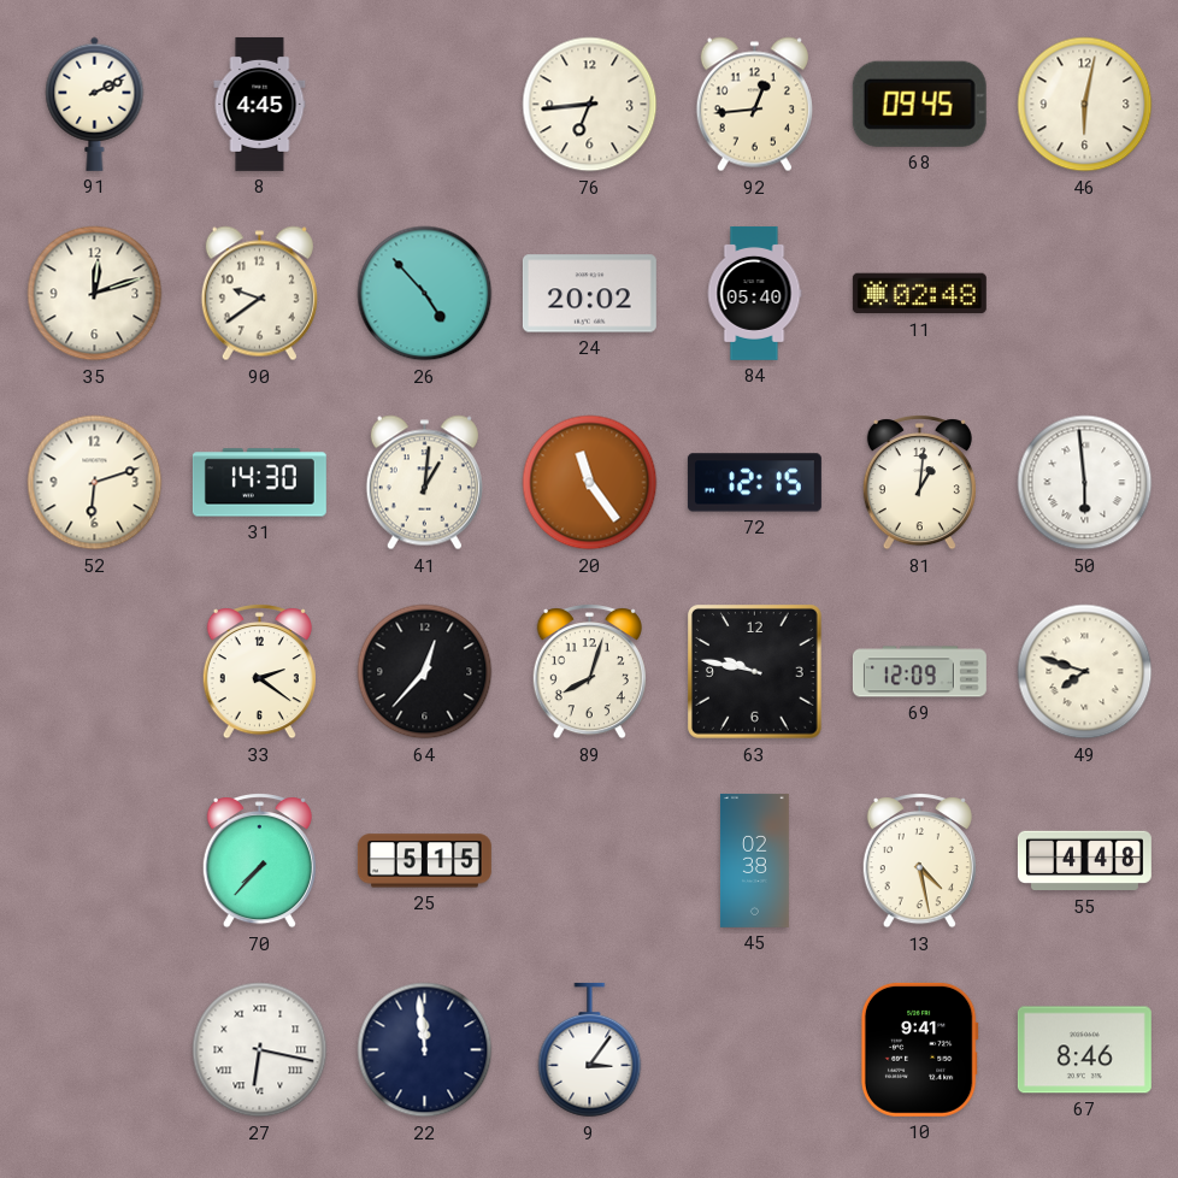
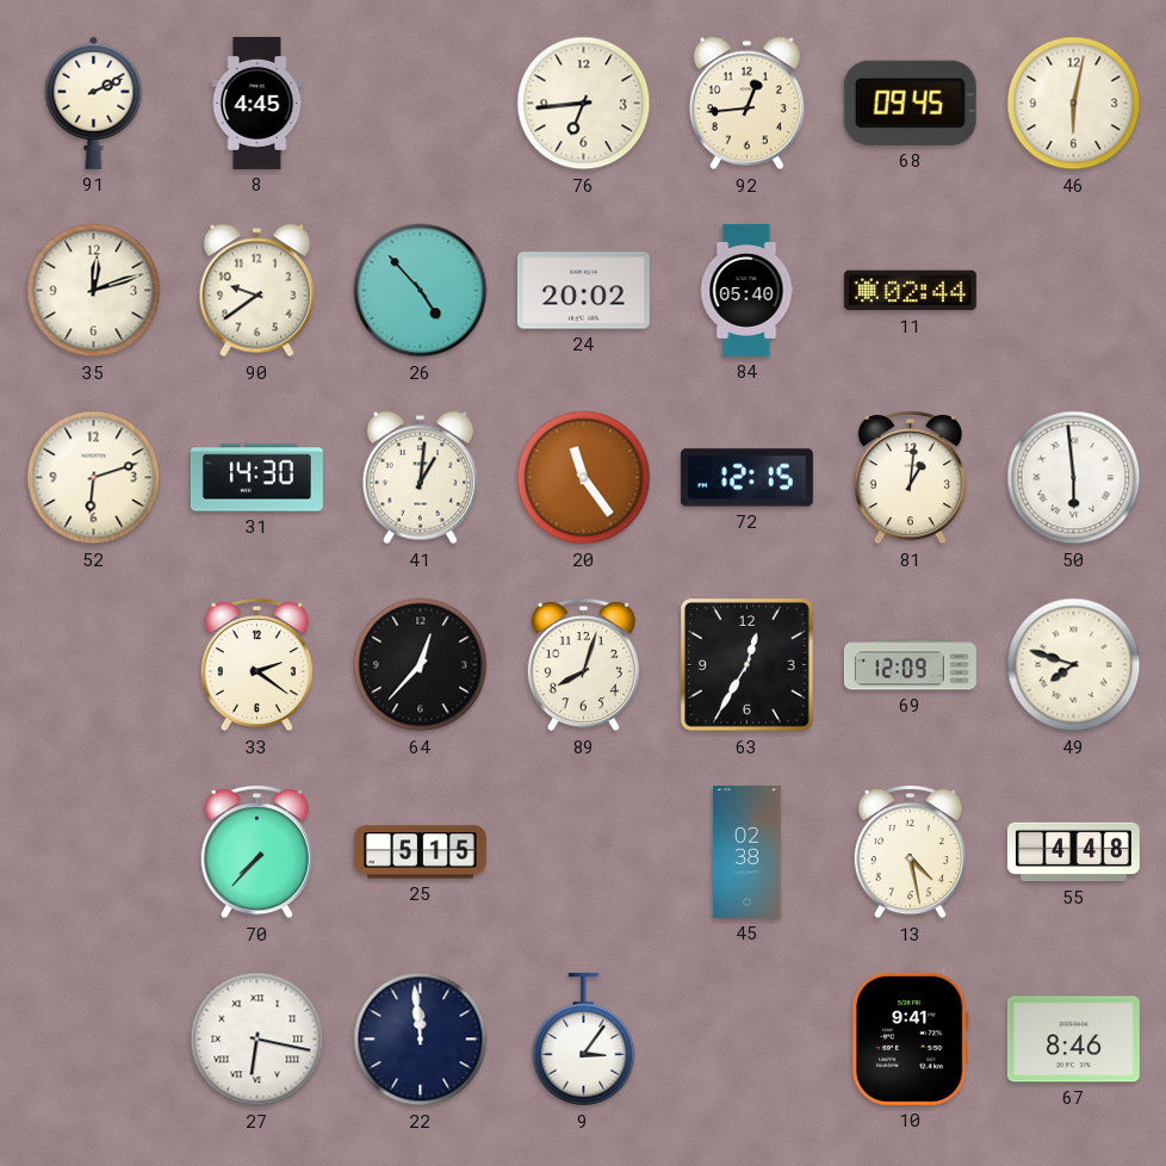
11: 02:48 -> 02:44 (910, 291)
63: 9:47 -> 12:35 (748, 665)
